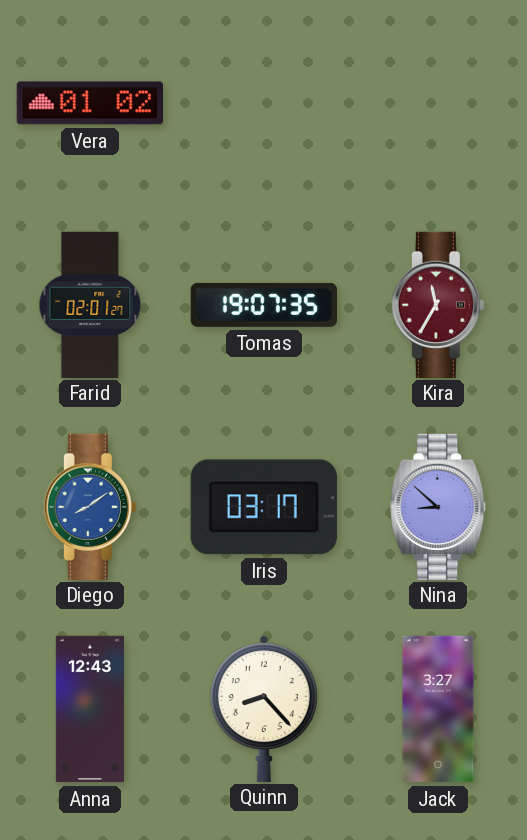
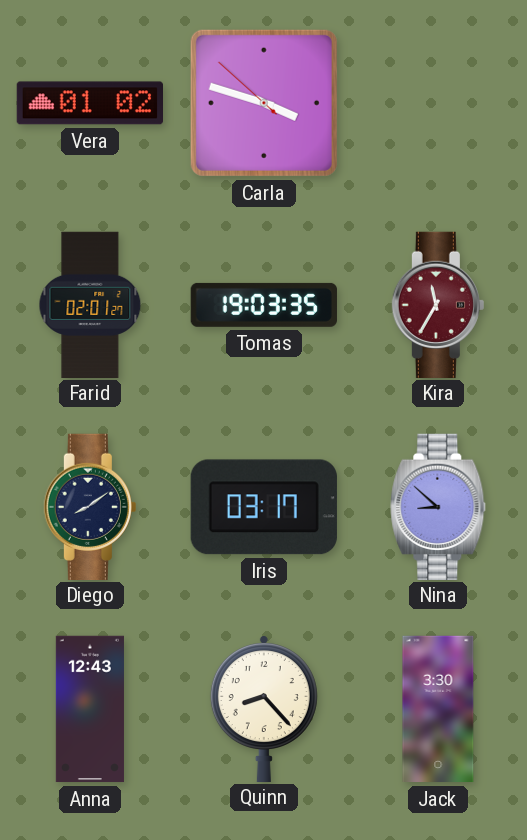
Carla: none -> 3:47 (264, 103)
Tomas: 19:07 -> 19:03 (264, 305)
Diego dial: blue -> navy (90, 506)
Jack: 3:27 -> 3:30 (438, 709)
